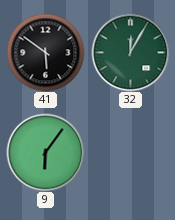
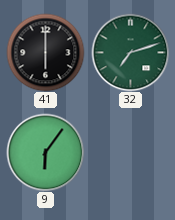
41: 5:51 -> 6:00 (45, 52)
32: 12:05 -> 7:12 (130, 52)
